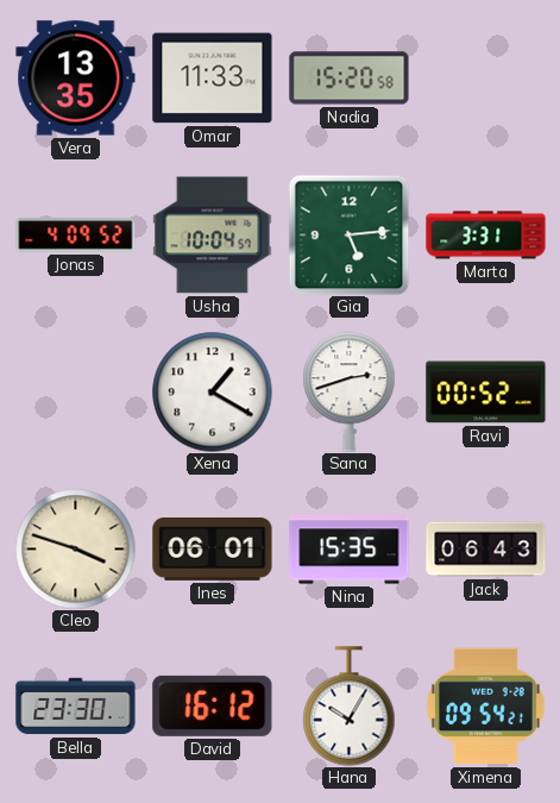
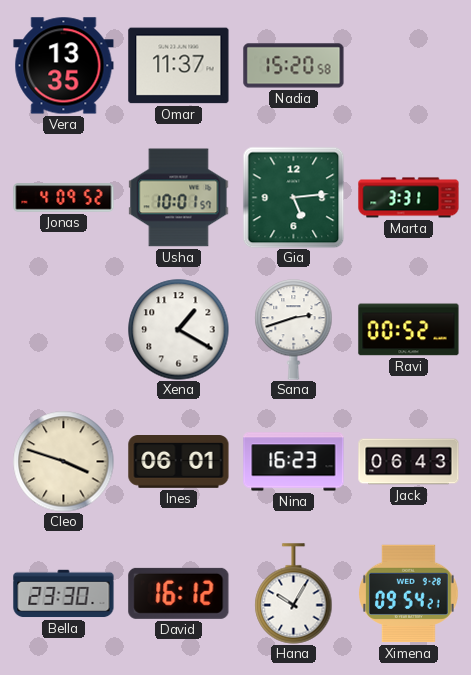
Omar: 11:33 -> 11:37 (179, 66)
Usha: 10:04 -> 10:01 (179, 198)
Nina: 15:35 -> 16:23 (294, 462)
